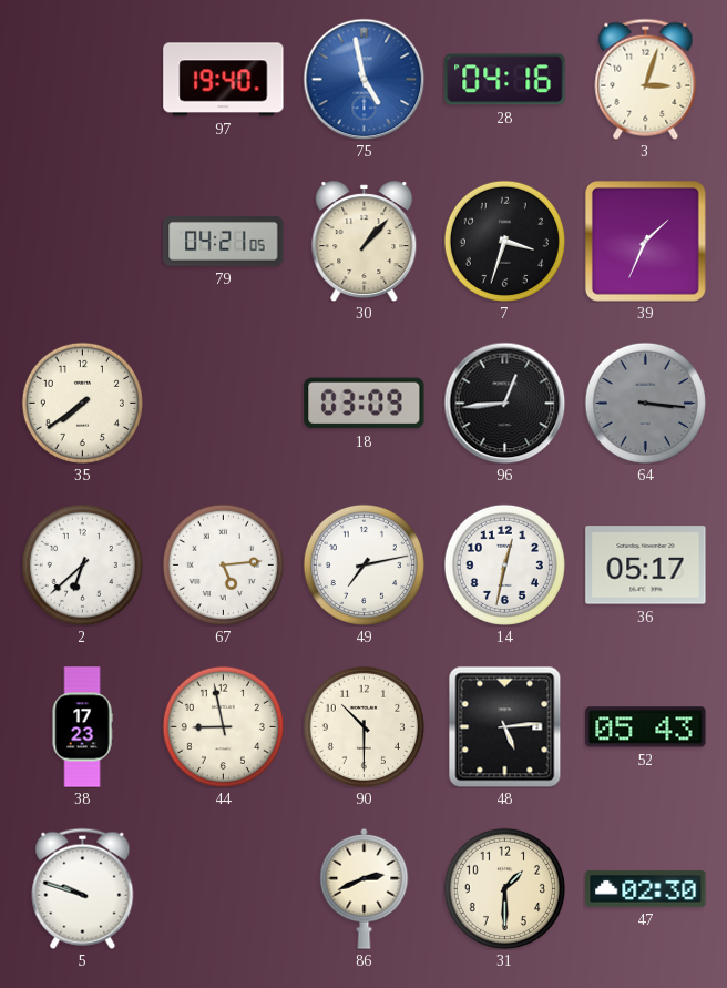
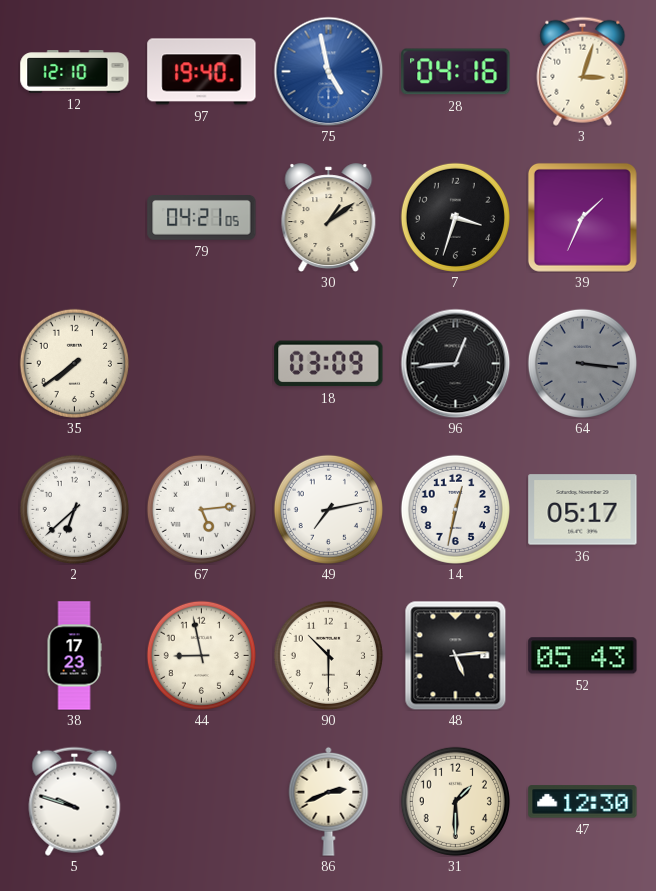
12: none -> 12:10 (75, 72)
30: 1:07 -> 1:09 (329, 218)
47: 02:30 -> 12:30 (583, 802)
